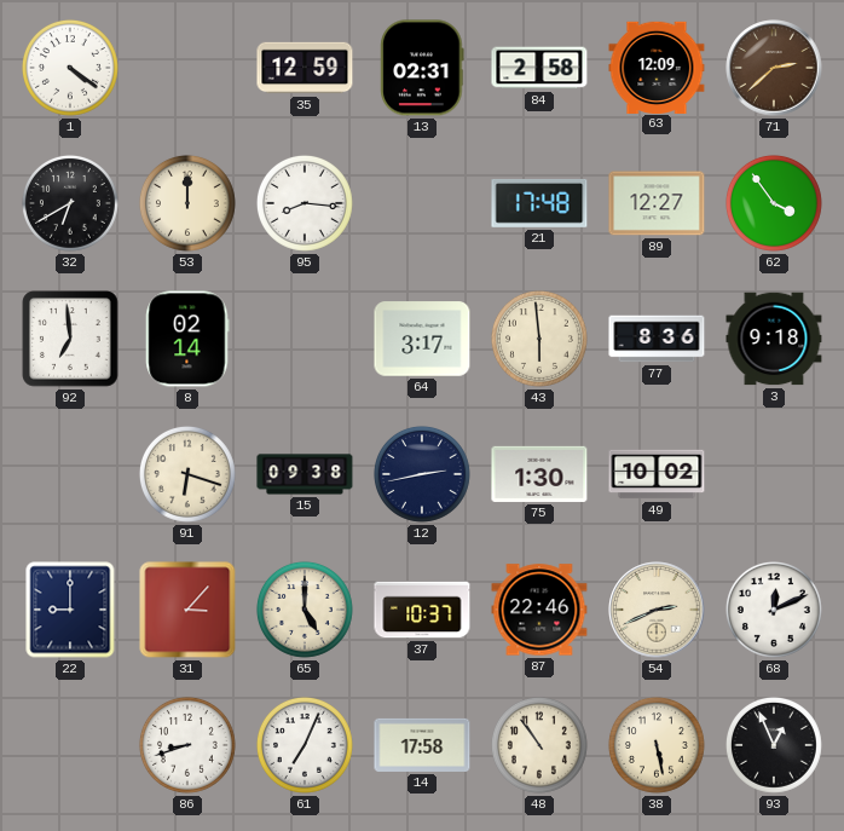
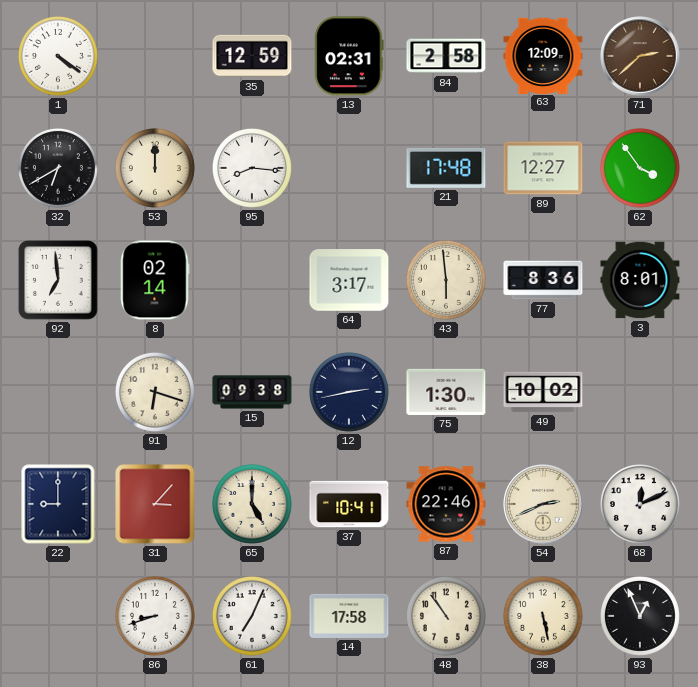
3: 9:18 -> 8:01 (640, 280)
37: 10:37 -> 10:41 (349, 504)
